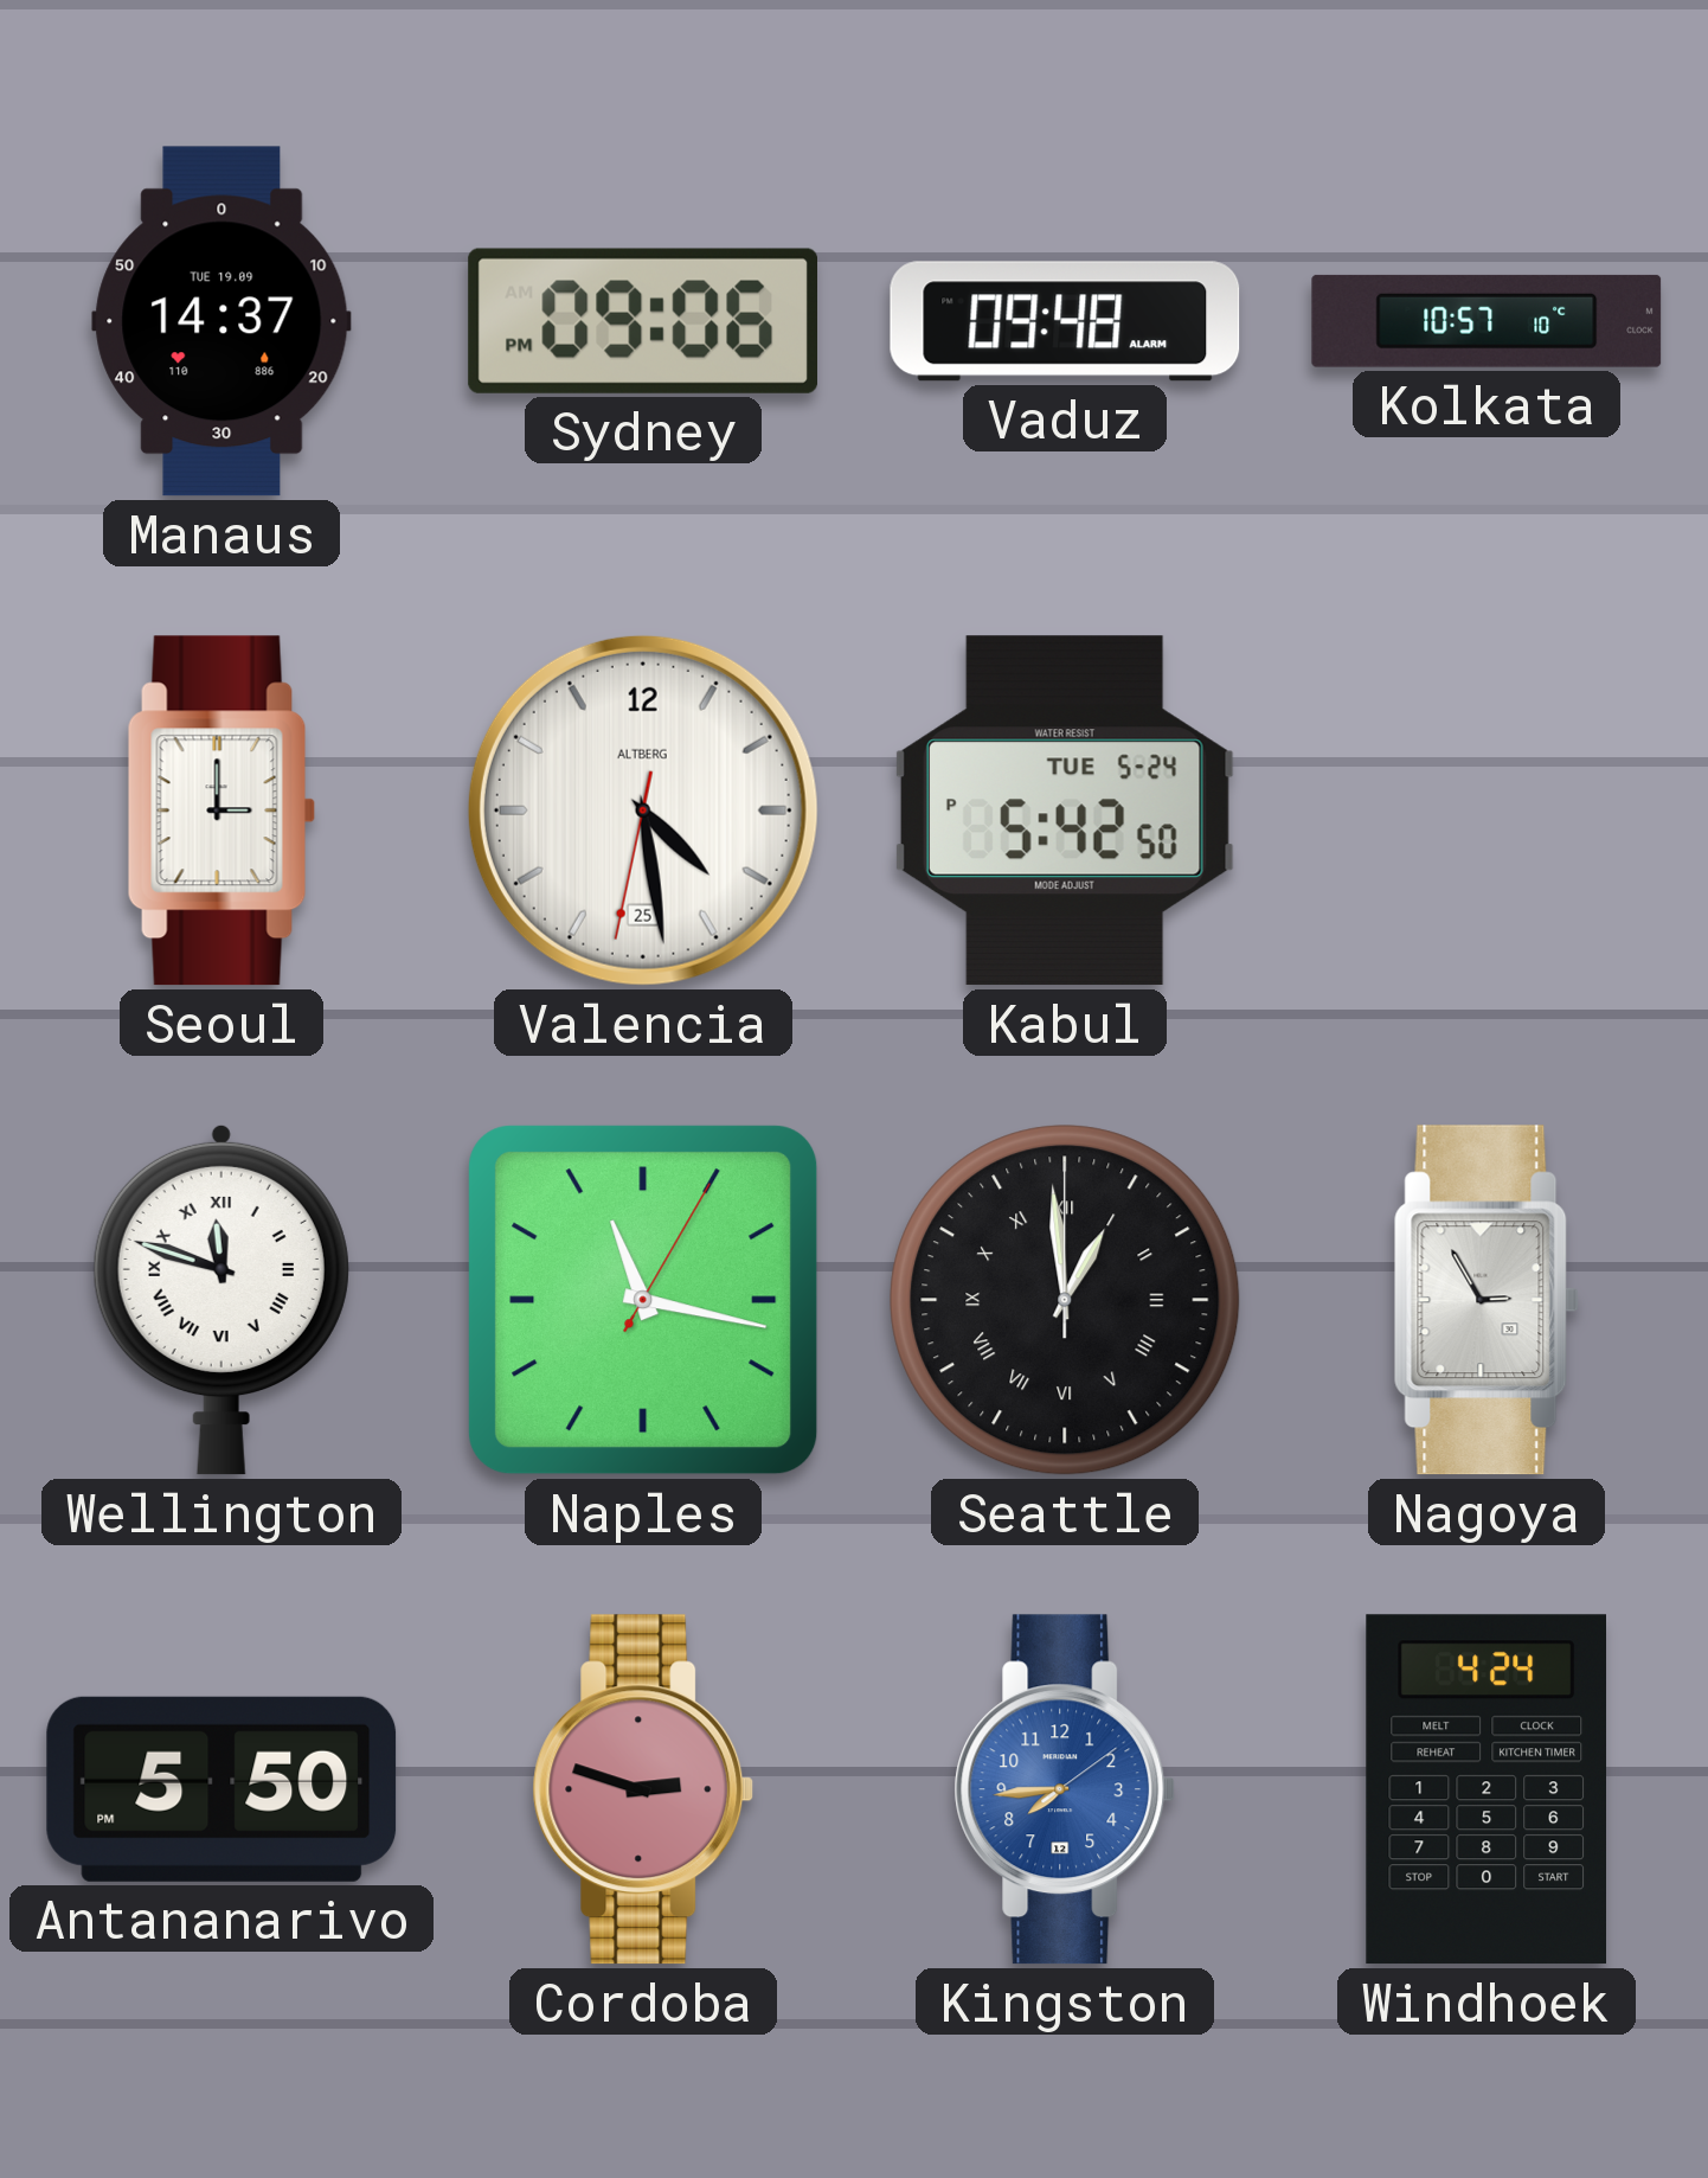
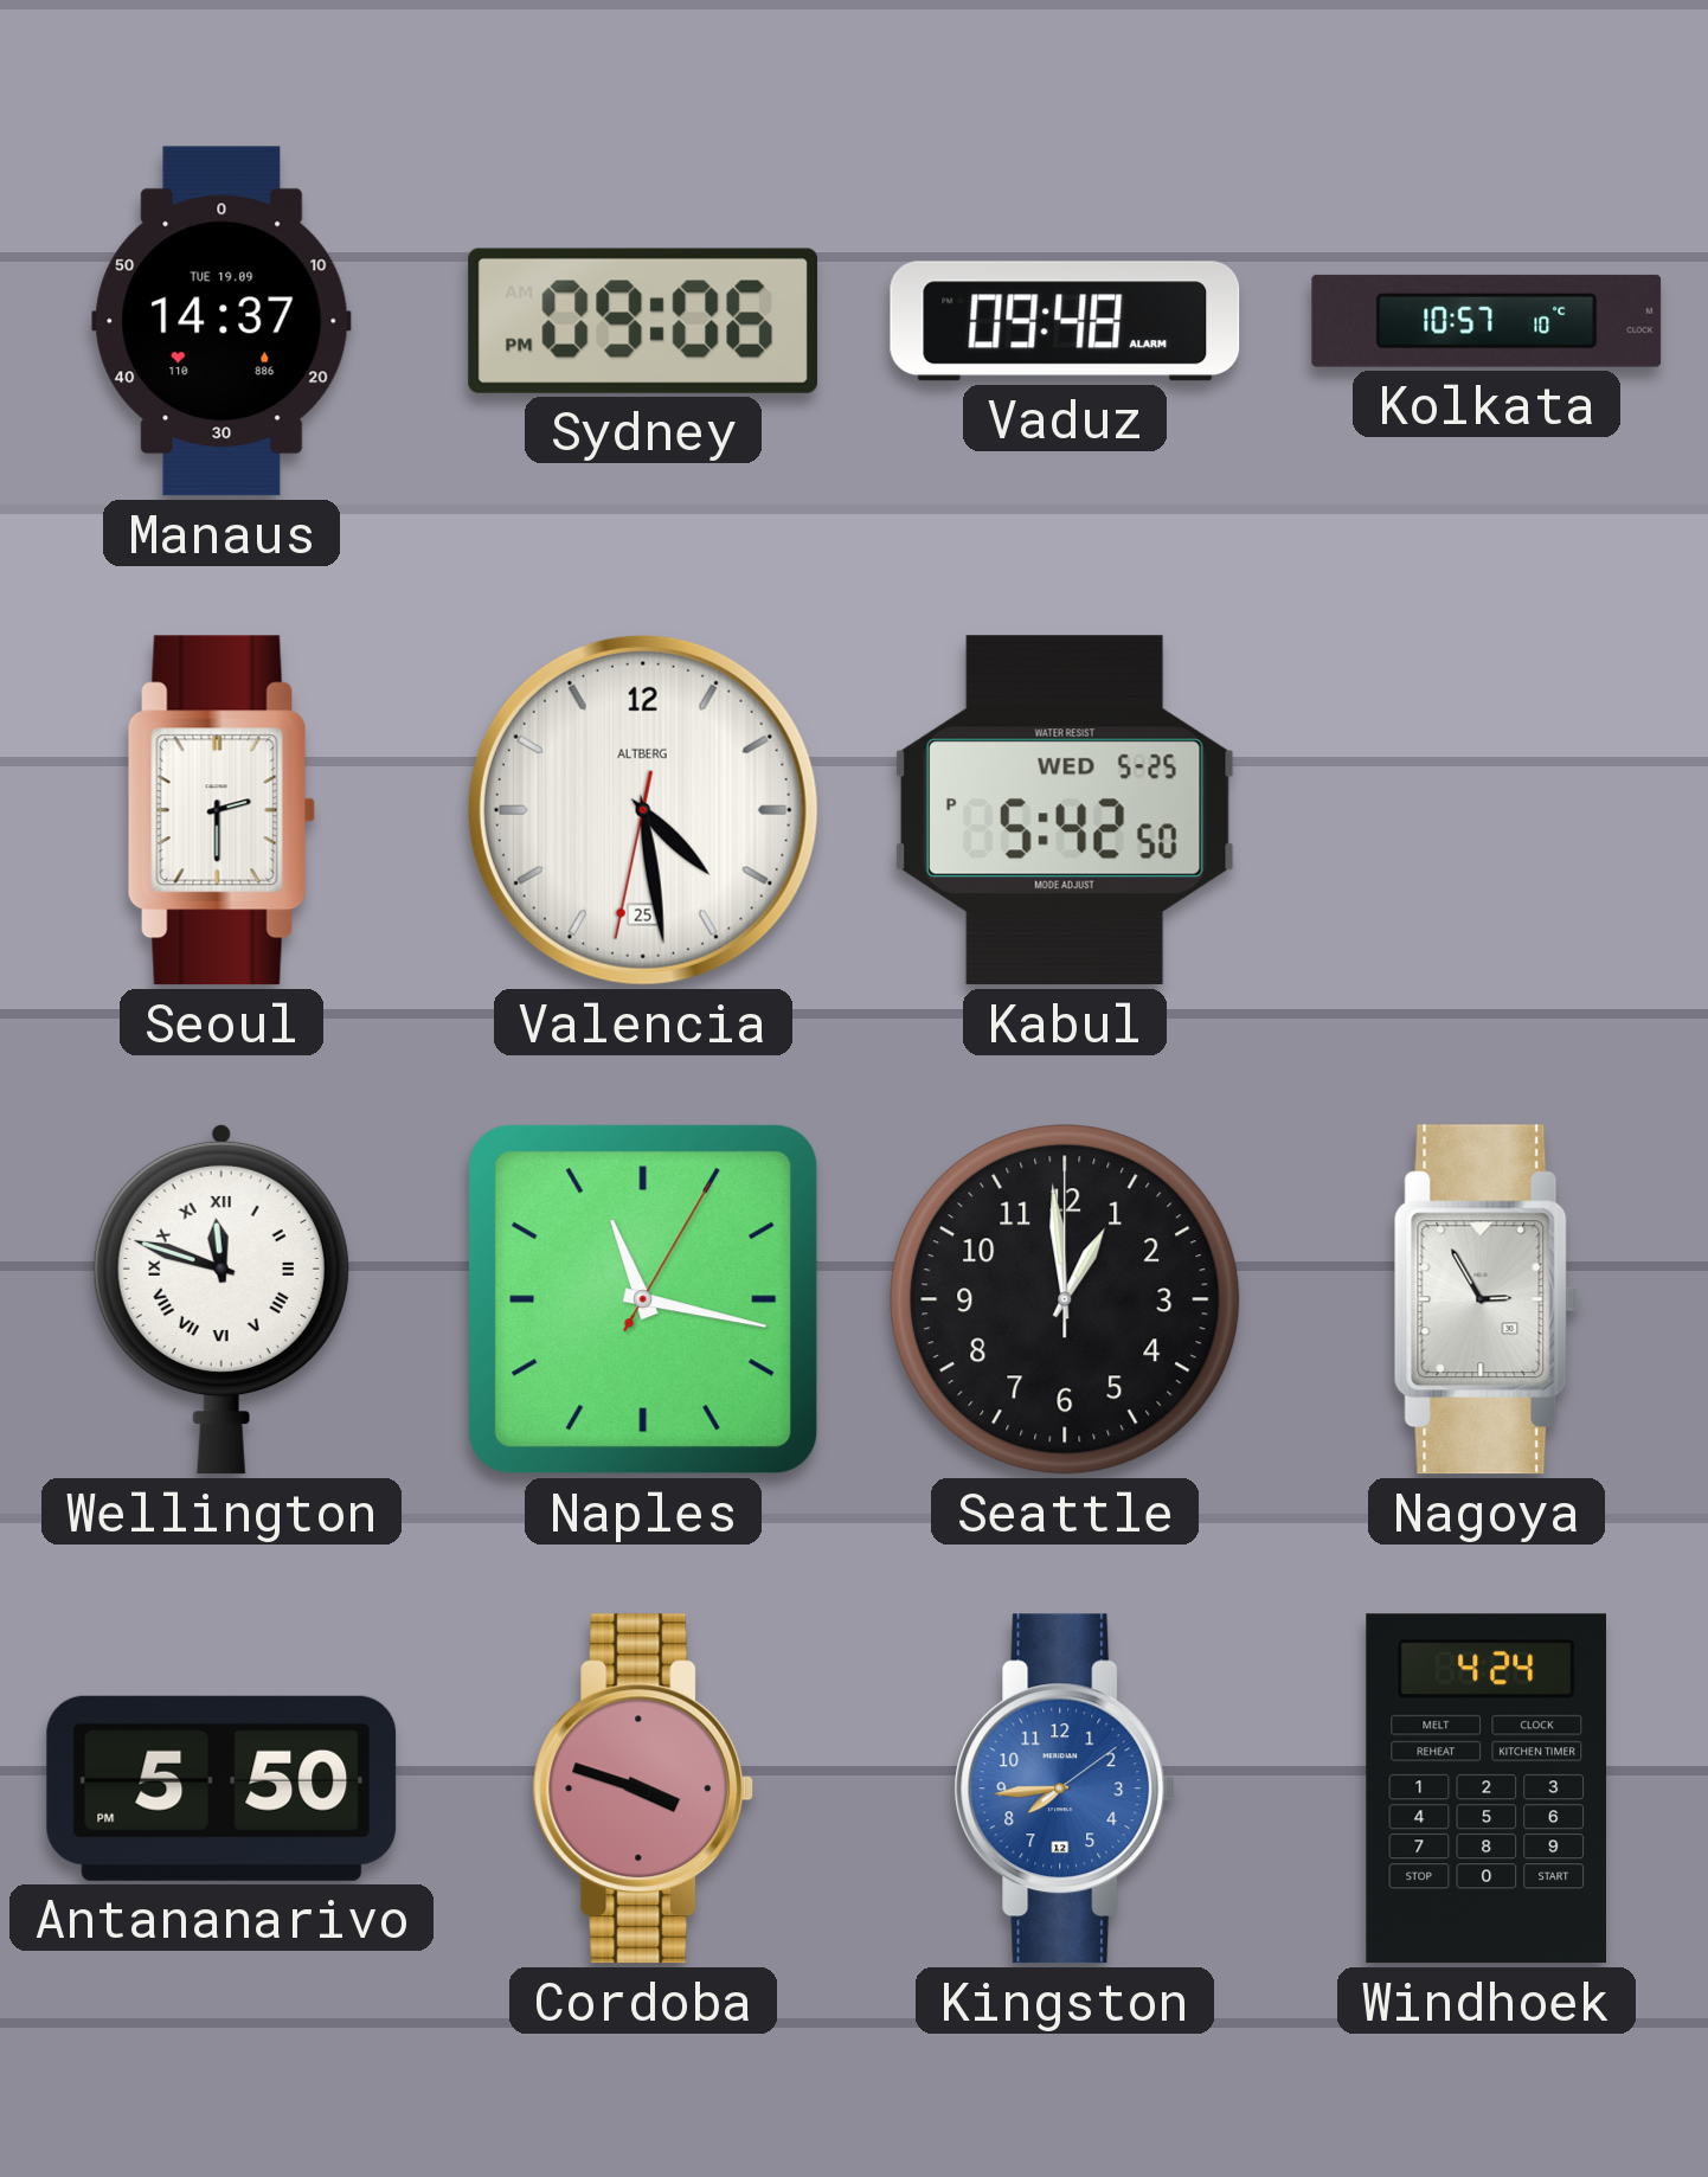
Seoul: 3:00 -> 2:30 (221, 810)
Kabul date: TUE 5-24 -> WED 5-25 (1065, 810)
Seattle numerals: Roman -> Arabic (1065, 1299)
Cordoba: 2:48 -> 3:48 (643, 1789)
